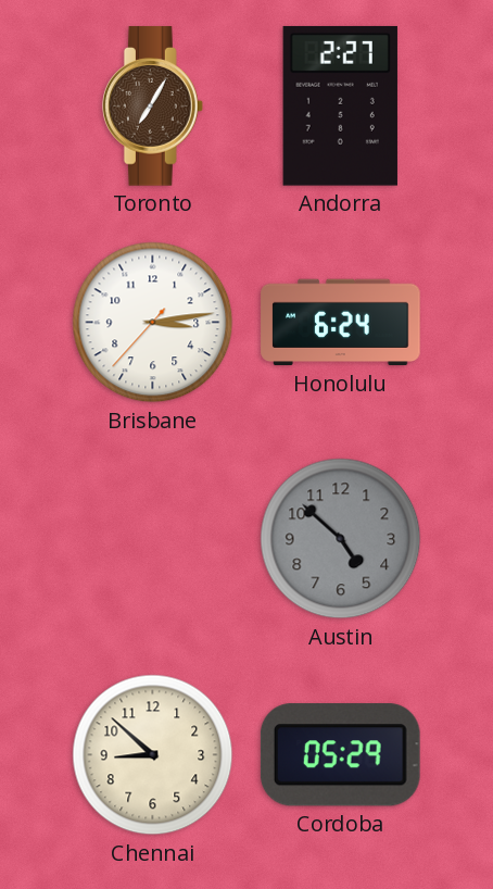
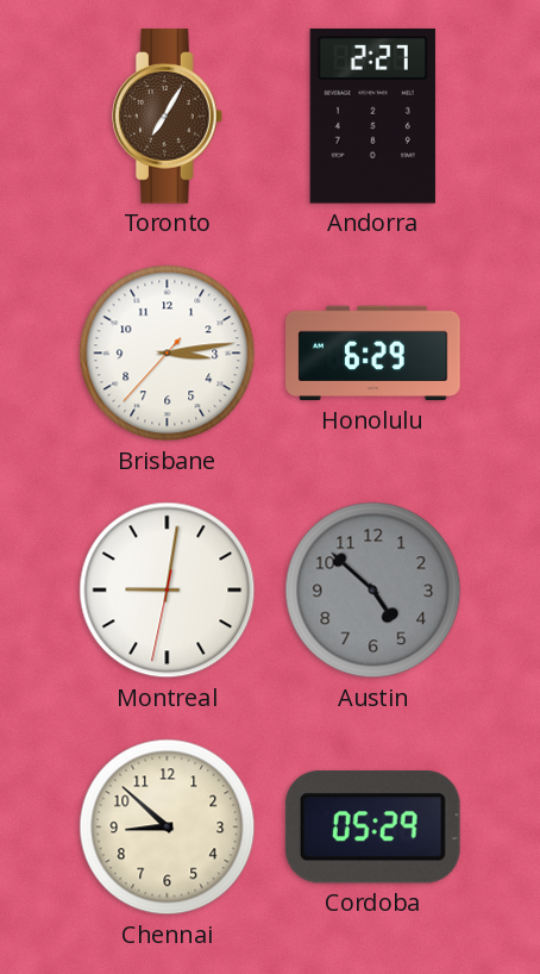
Honolulu: 6:24 -> 6:29 (373, 354)
Montreal: none -> 9:01 (168, 591)
